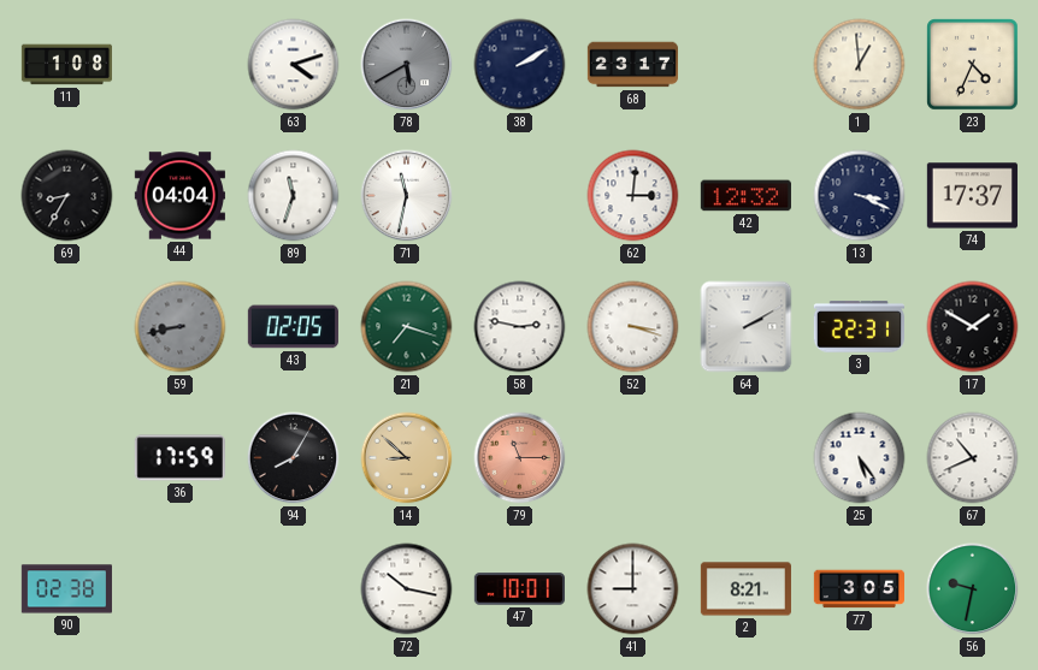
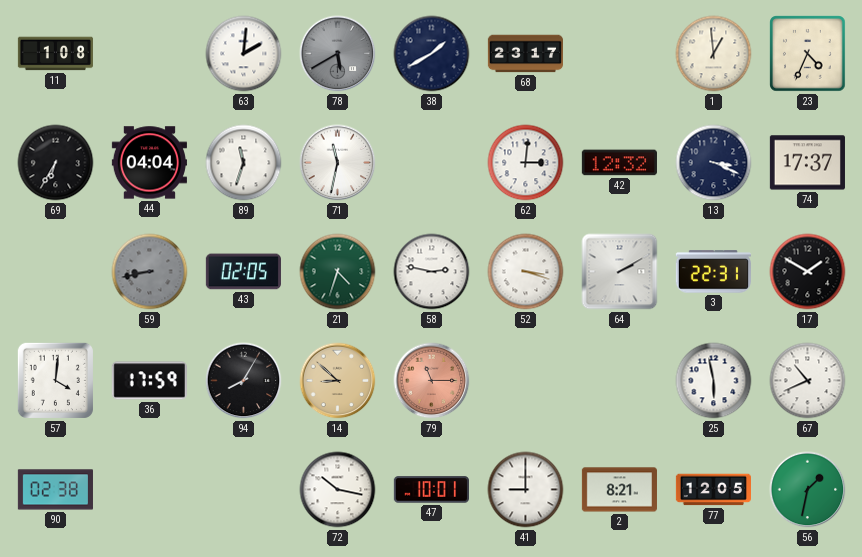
63: 4:12 -> 2:01 (244, 54)
38: 2:10 -> 1:40 (432, 54)
69: 8:35 -> 6:35 (56, 163)
21: 7:18 -> 4:33 (338, 272)
57: none -> 4:01 (55, 380)
25: 5:24 -> 5:58 (714, 381)
77: 3:05 -> 12:05 (713, 490)
56: 9:32 -> 1:32 (808, 490)
